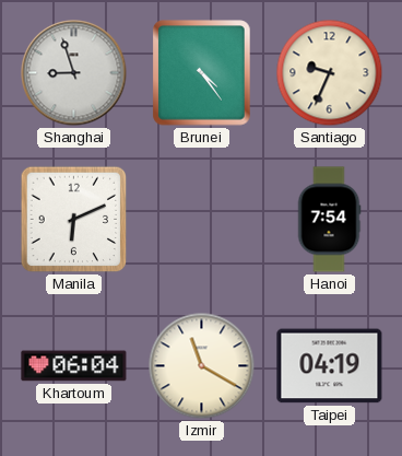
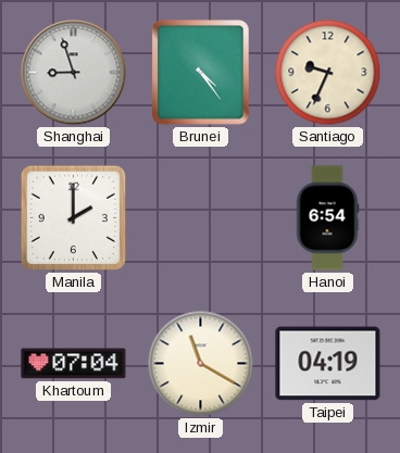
Manila: 6:11 -> 2:00 (74, 218)
Hanoi: 7:54 -> 6:54 (327, 218)
Khartoum: 06:04 -> 07:04 (74, 364)
